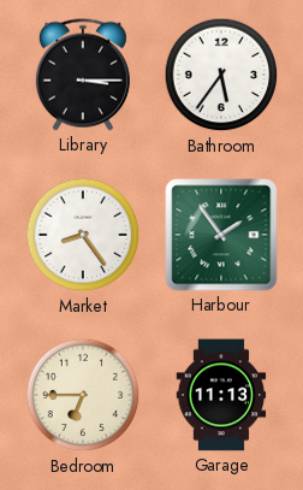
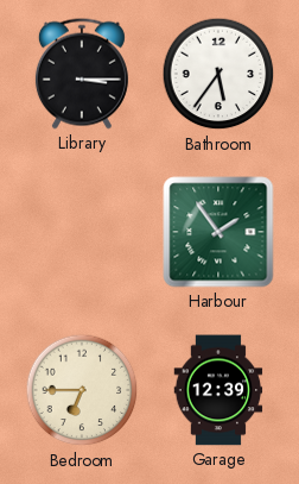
Market: 8:24 -> none (83, 235)
Garage: 11:13 -> 12:39 (218, 390)
